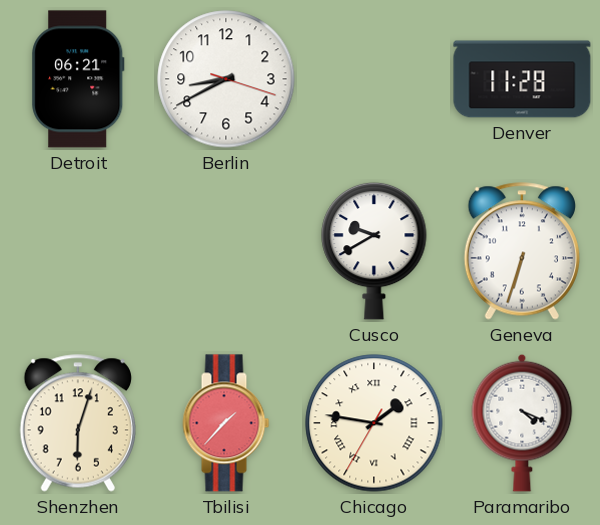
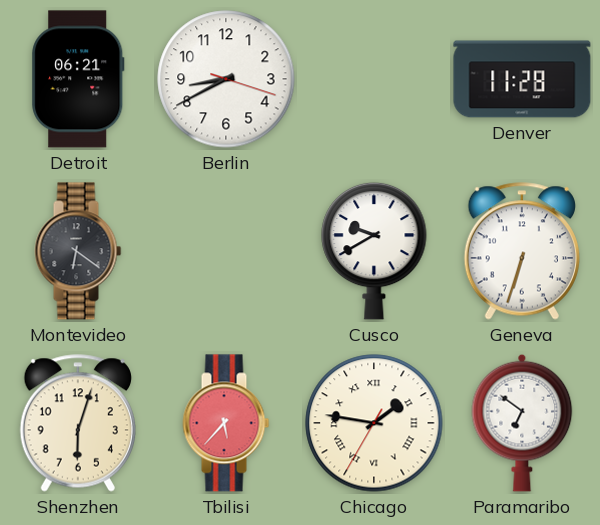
Montevideo: none -> 6:21 (78, 251)
Tbilisi: 1:37 -> 5:37 (226, 423)
Paramaribo: 4:19 -> 6:51 (522, 423)
